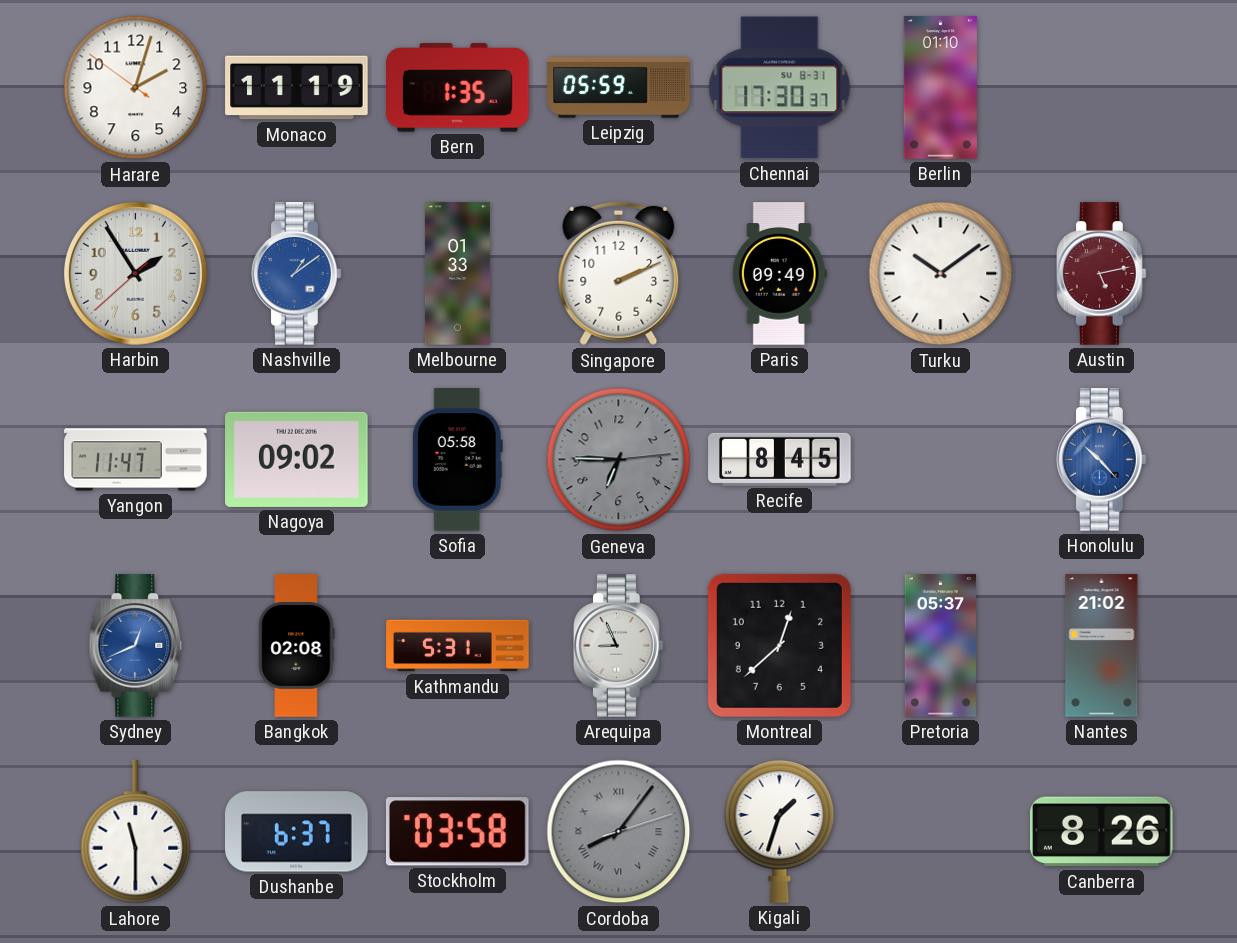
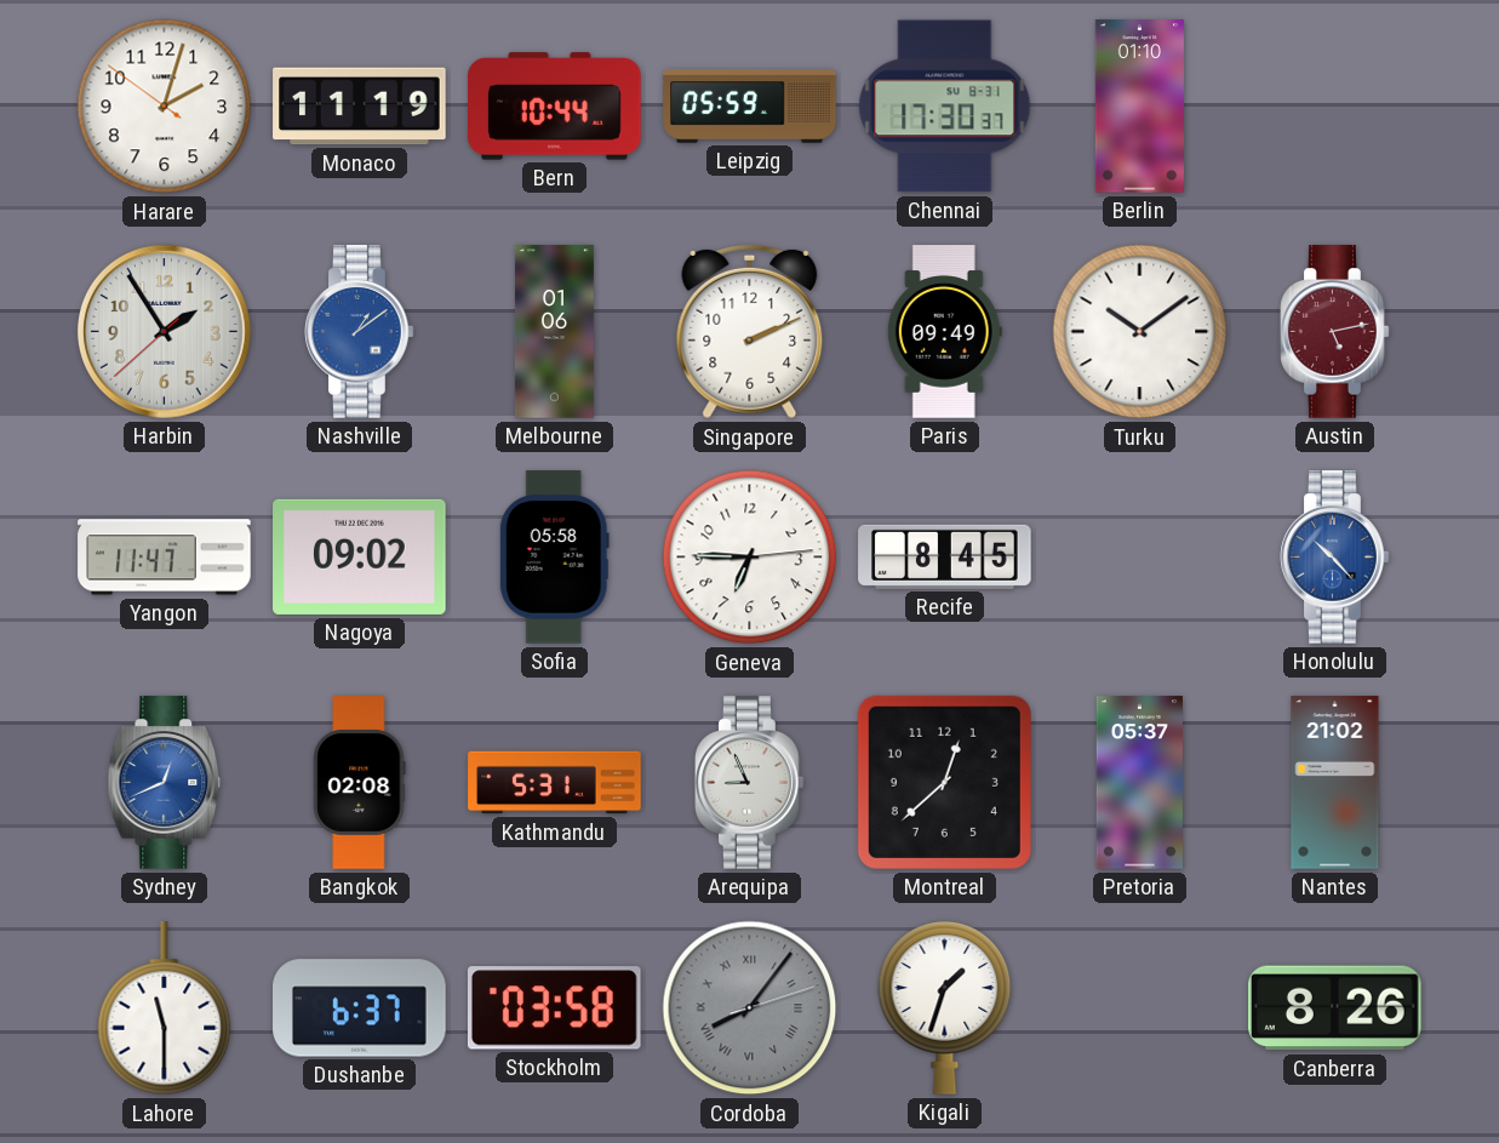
Bern: 1:35 -> 10:44 (555, 107)
Melbourne: 01:33 -> 01:06 (554, 332)
Geneva dial: grey -> white (750, 558)
